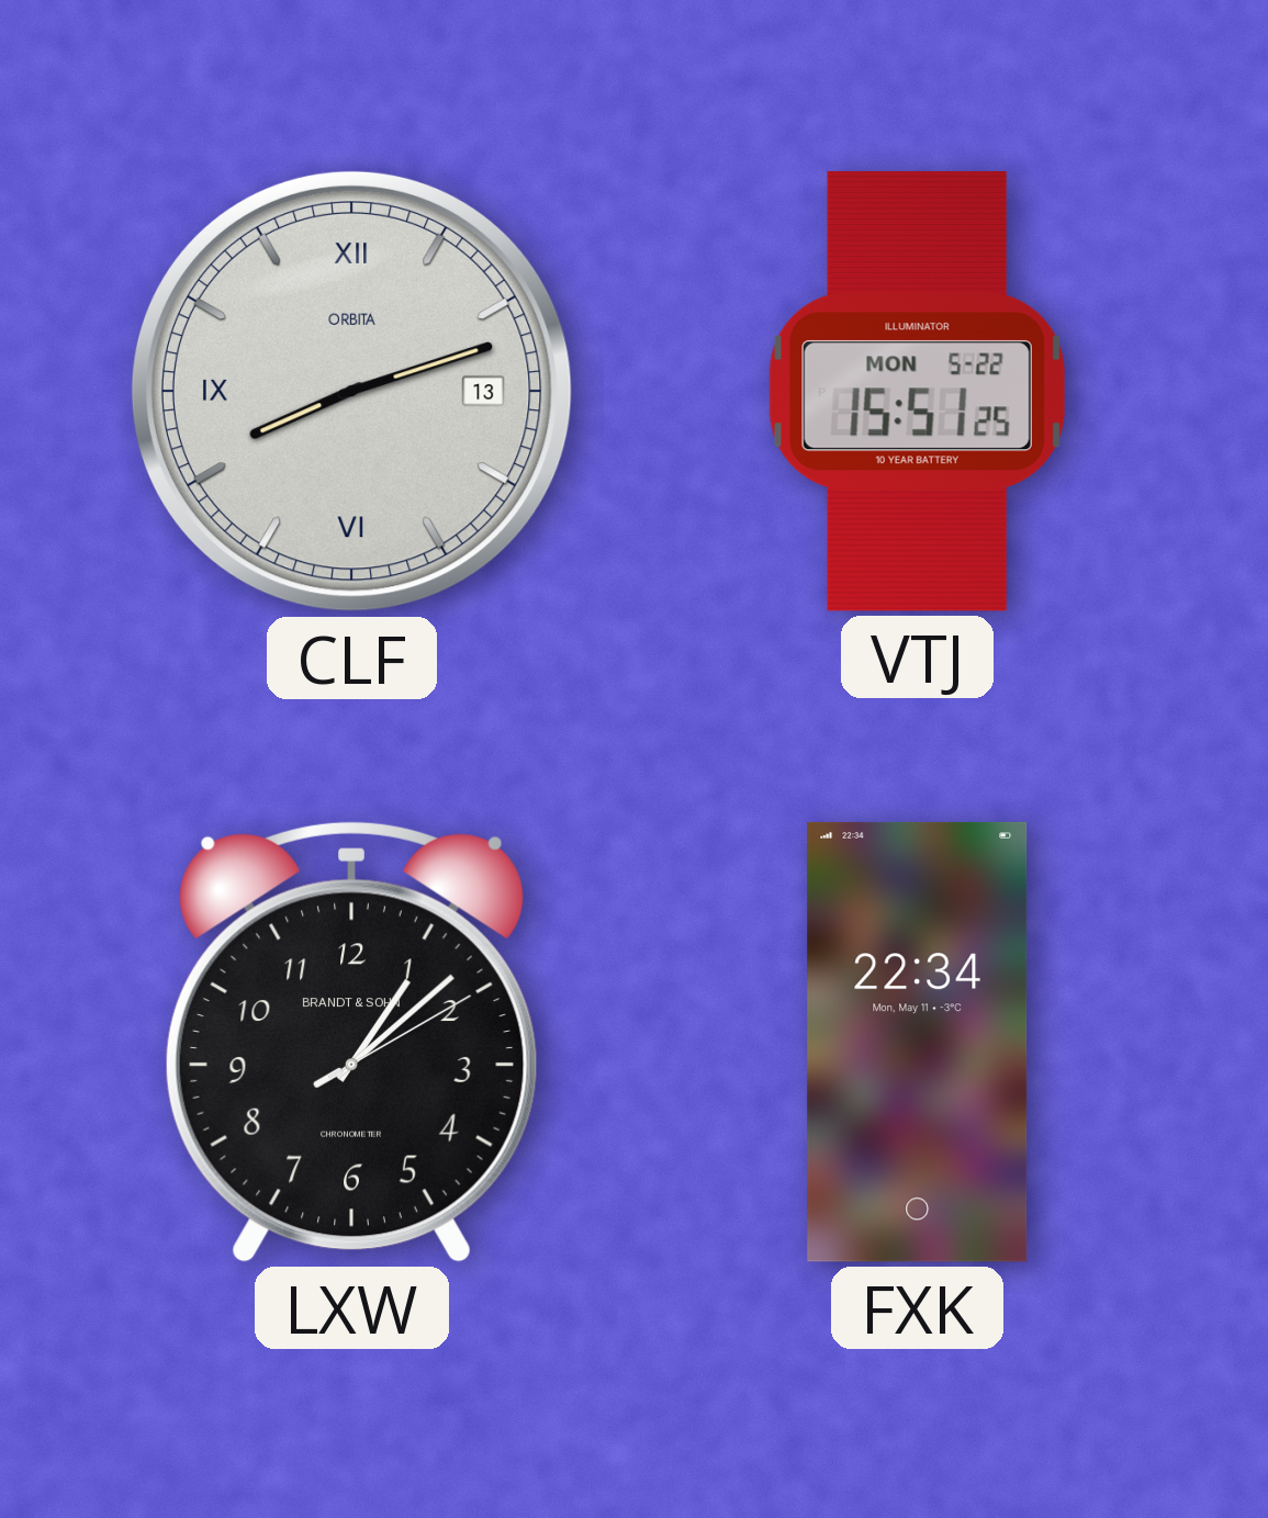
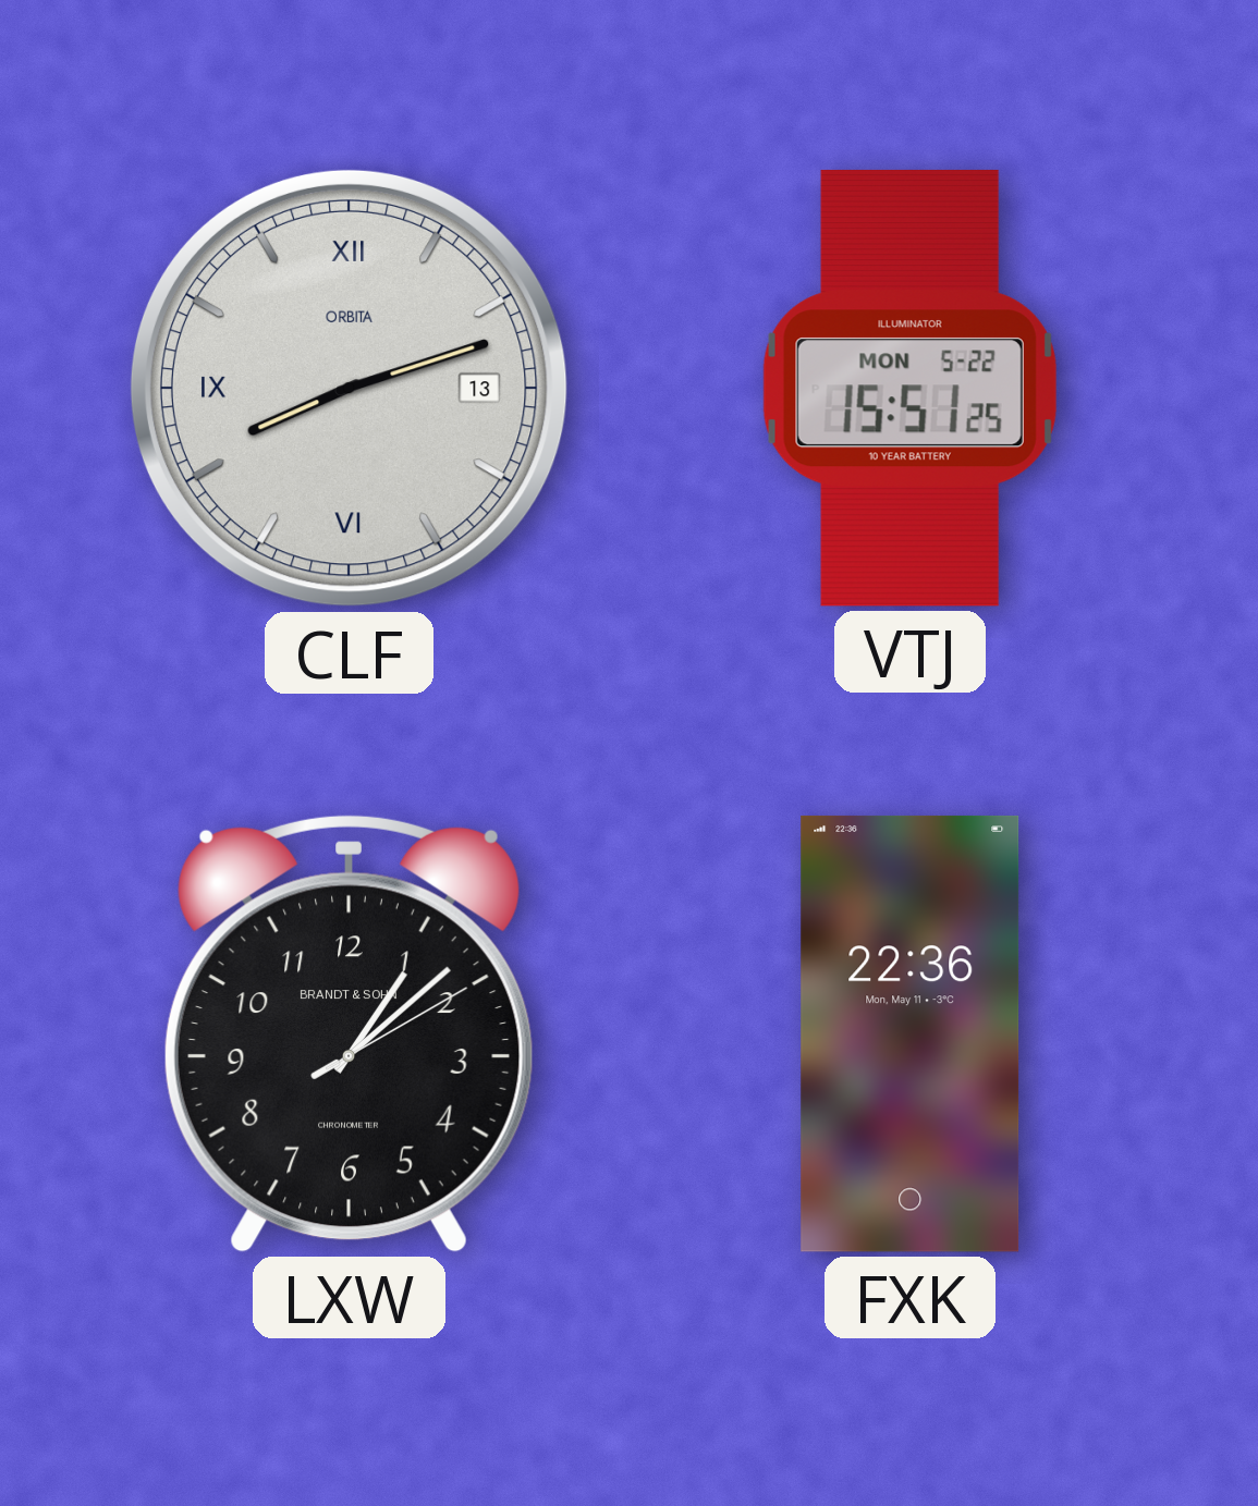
FXK: 22:34 -> 22:36 (911, 1033)
